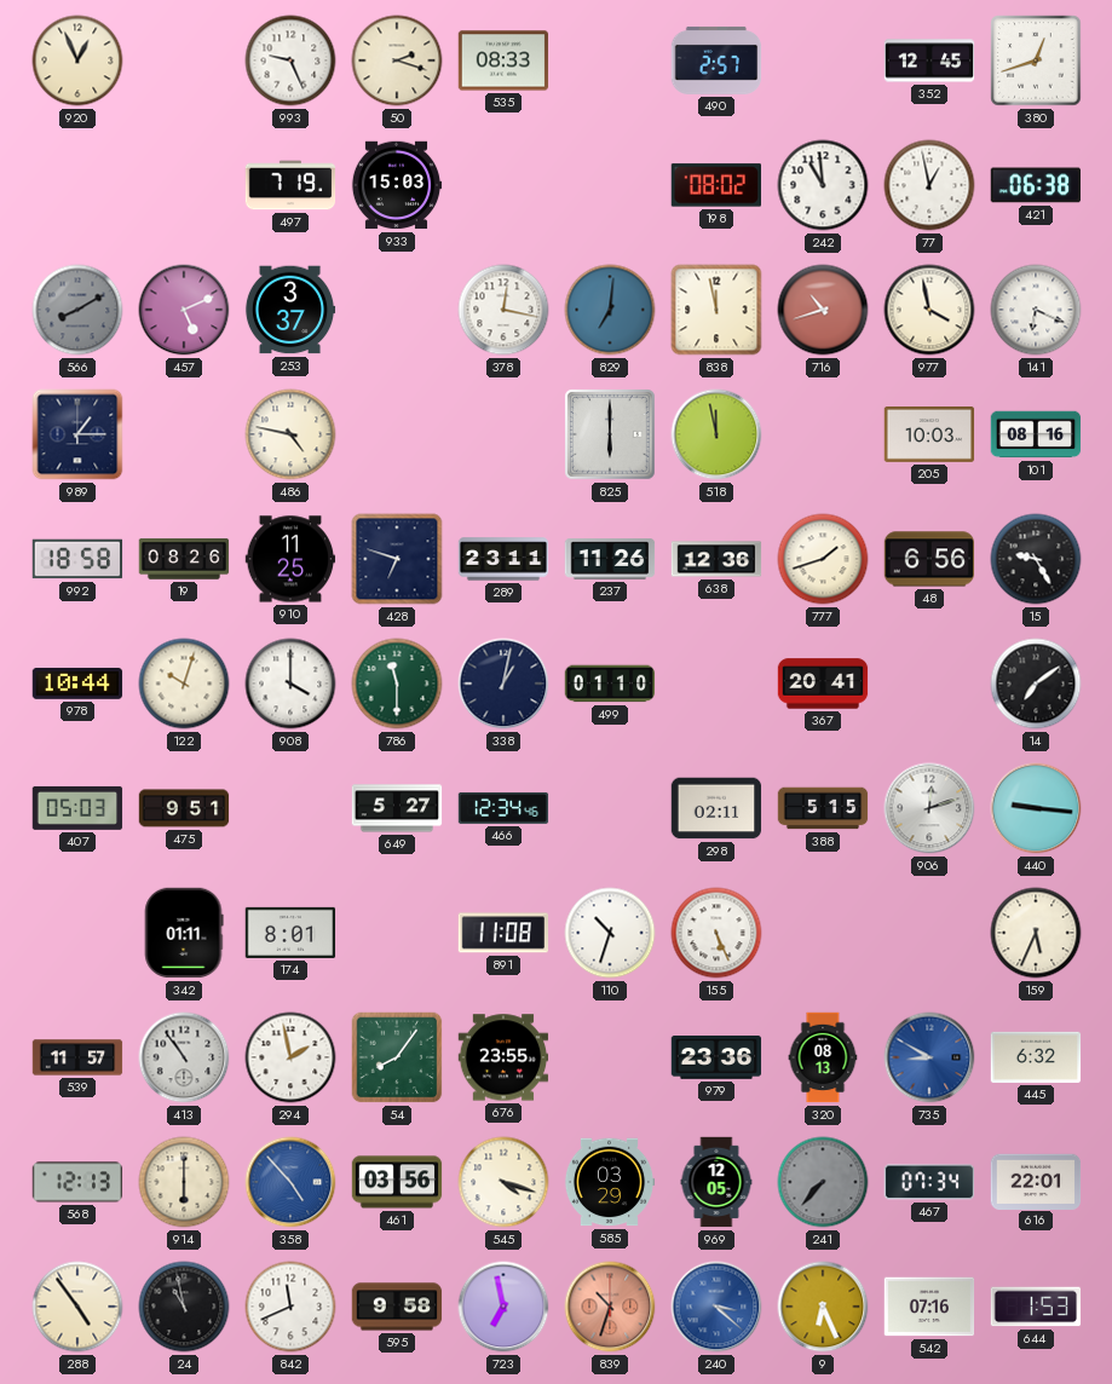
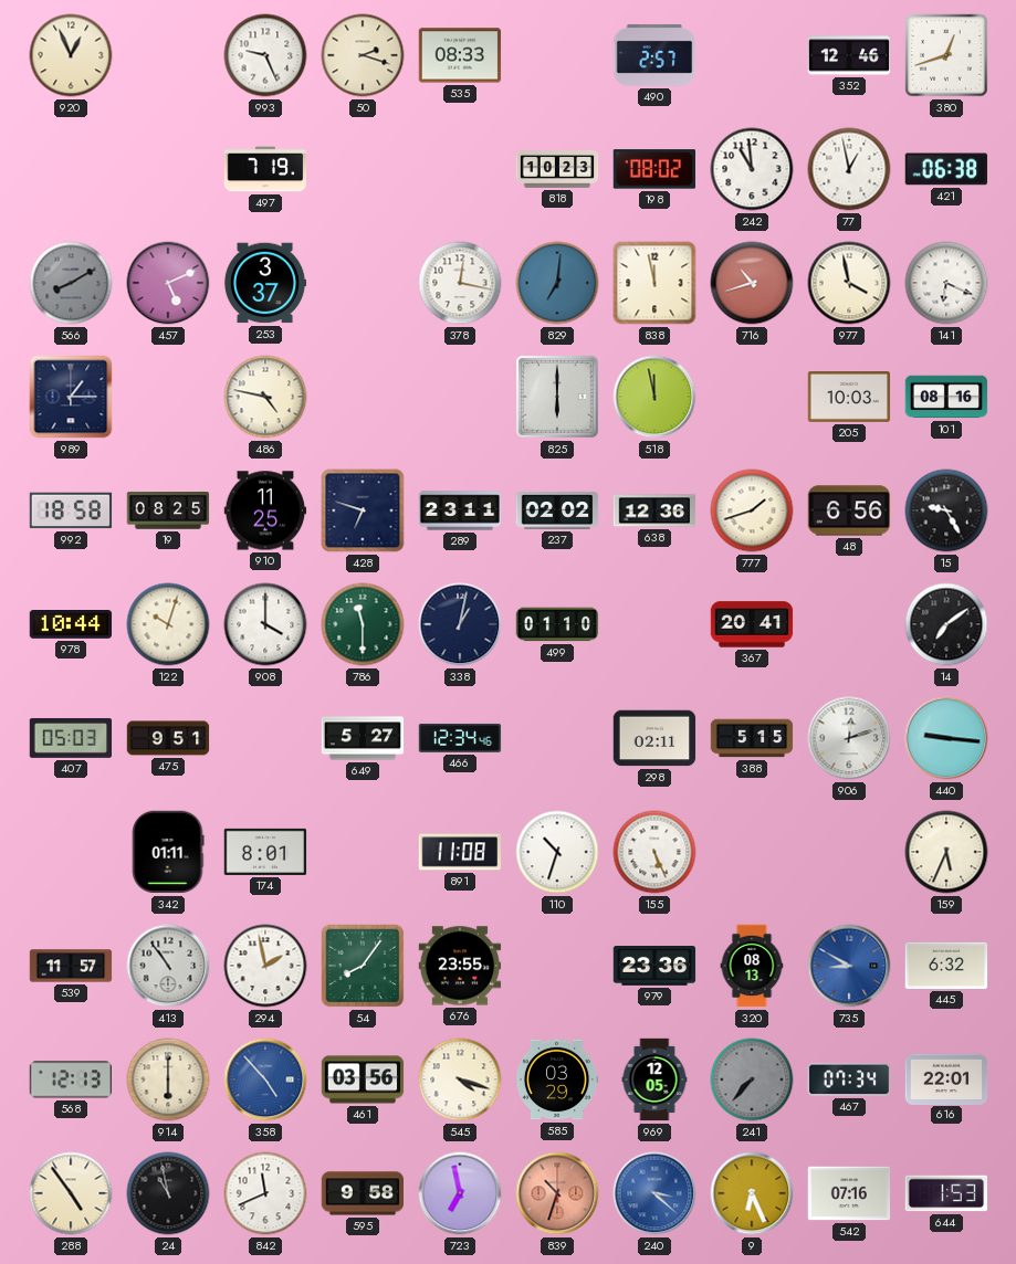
352: 12:45 -> 12:46 (849, 55)
933: 15:03 -> none (397, 185)
818: none -> 10:23 (557, 170)
19: 08:26 -> 08:25 (168, 510)
237: 11:26 -> 02:02 (557, 510)
